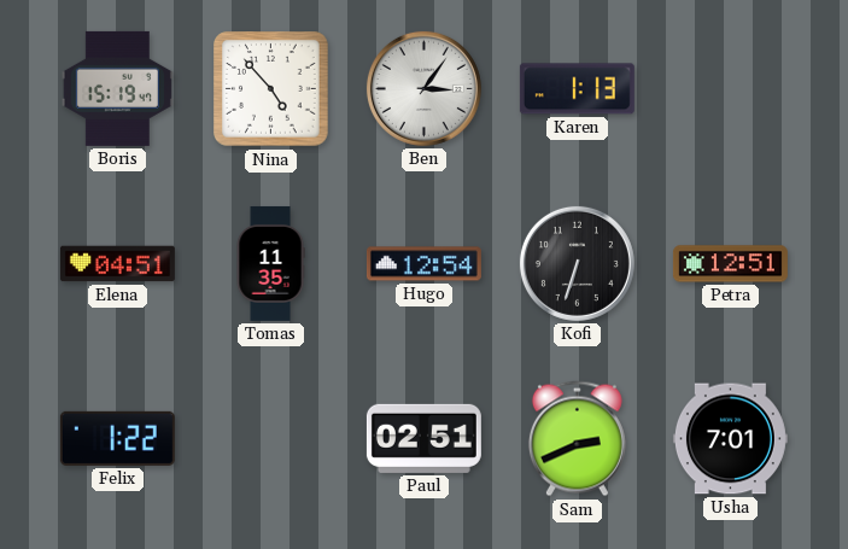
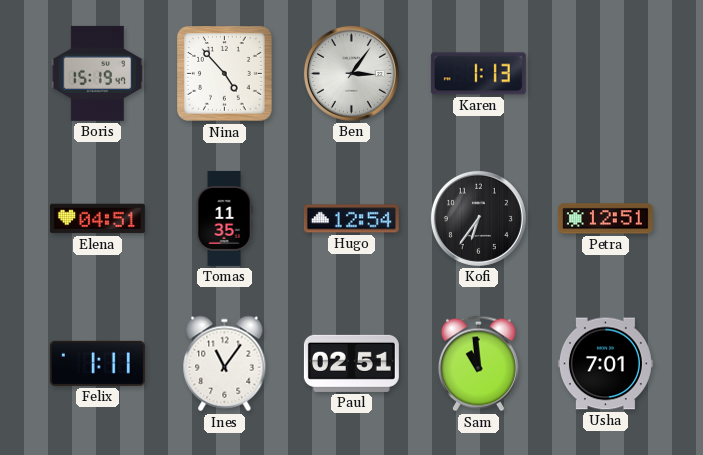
Kofi: 6:33 -> 6:36 (478, 218)
Felix: 1:22 -> 1:11 (97, 363)
Ines: none -> 11:06 (225, 364)
Sam: 2:41 -> 10:59 (478, 364)
